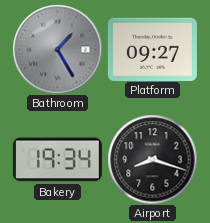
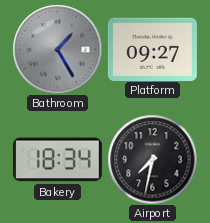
Bakery: 19:34 -> 18:34 (57, 160)
Airport: 8:18 -> 7:32 (152, 159)
